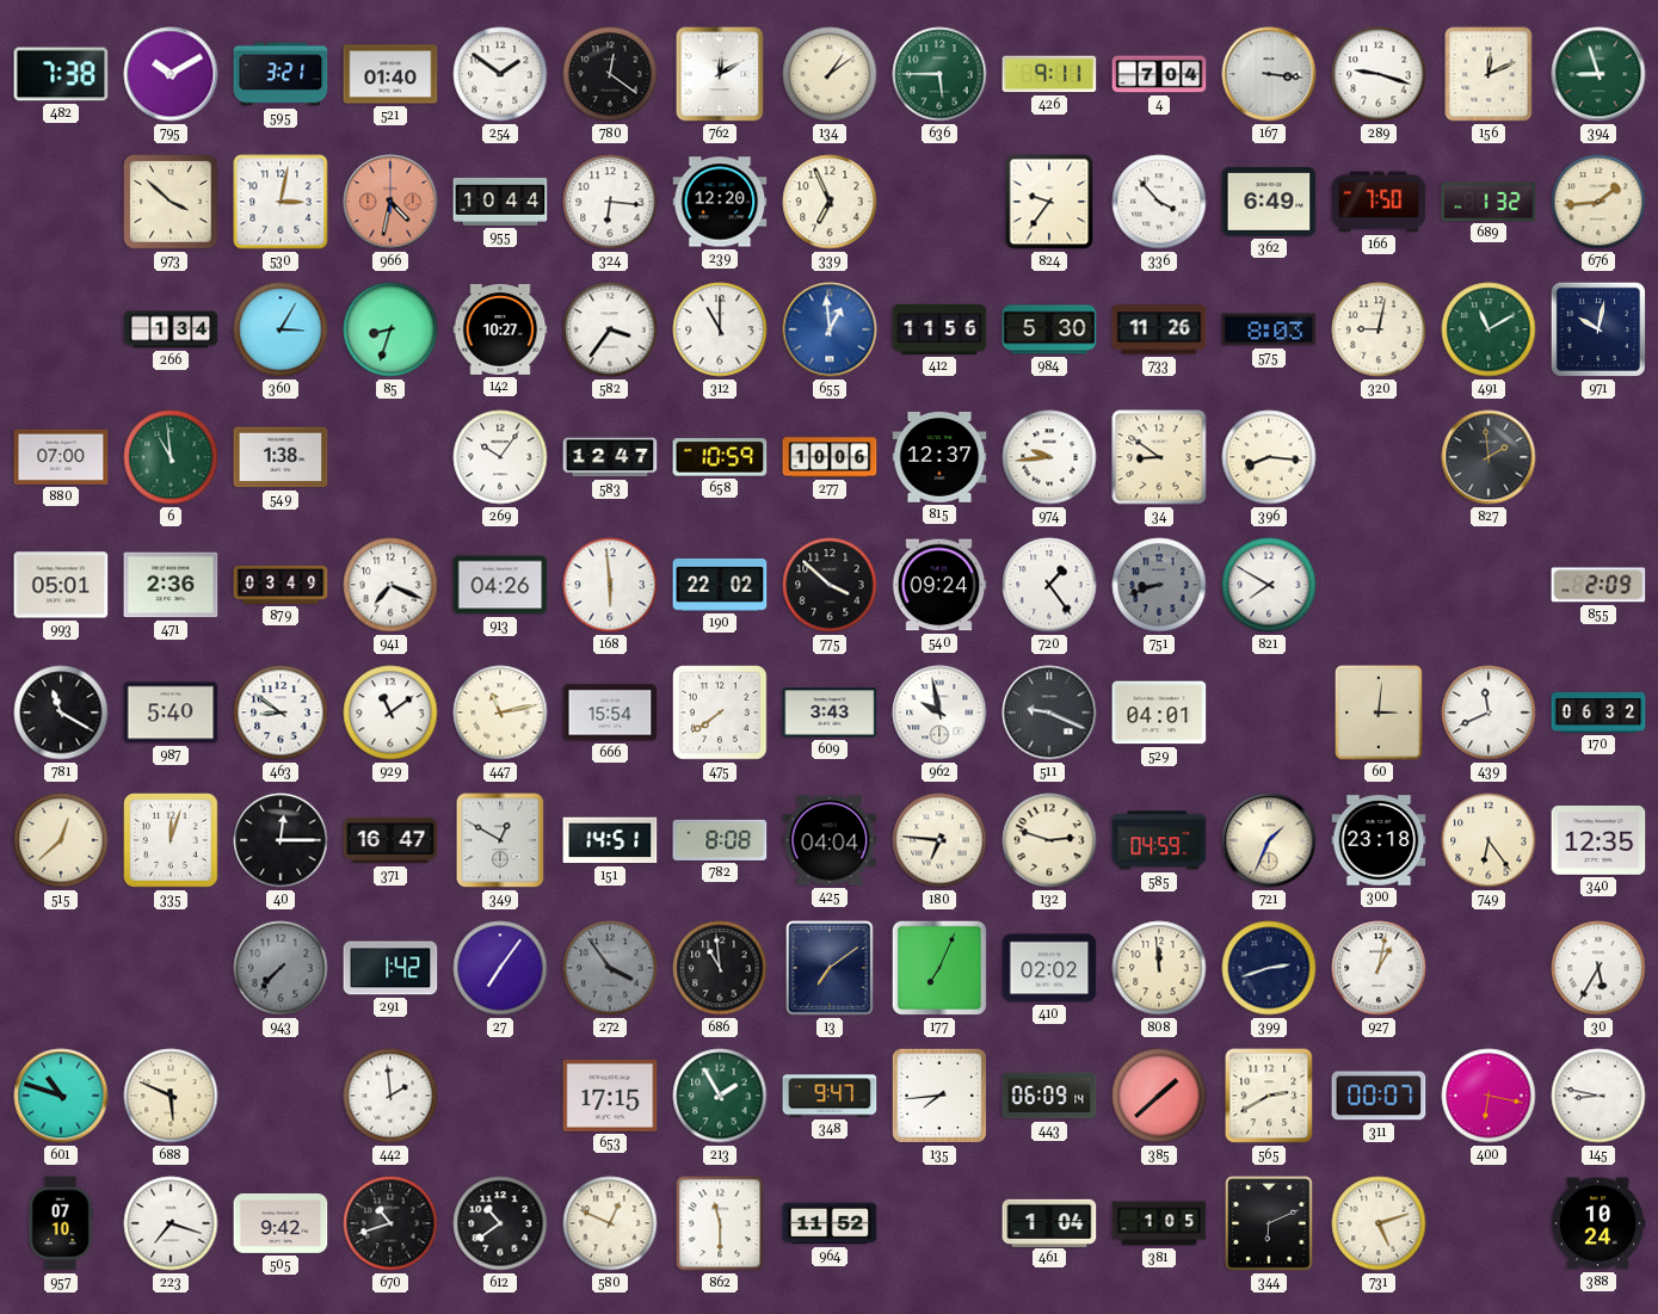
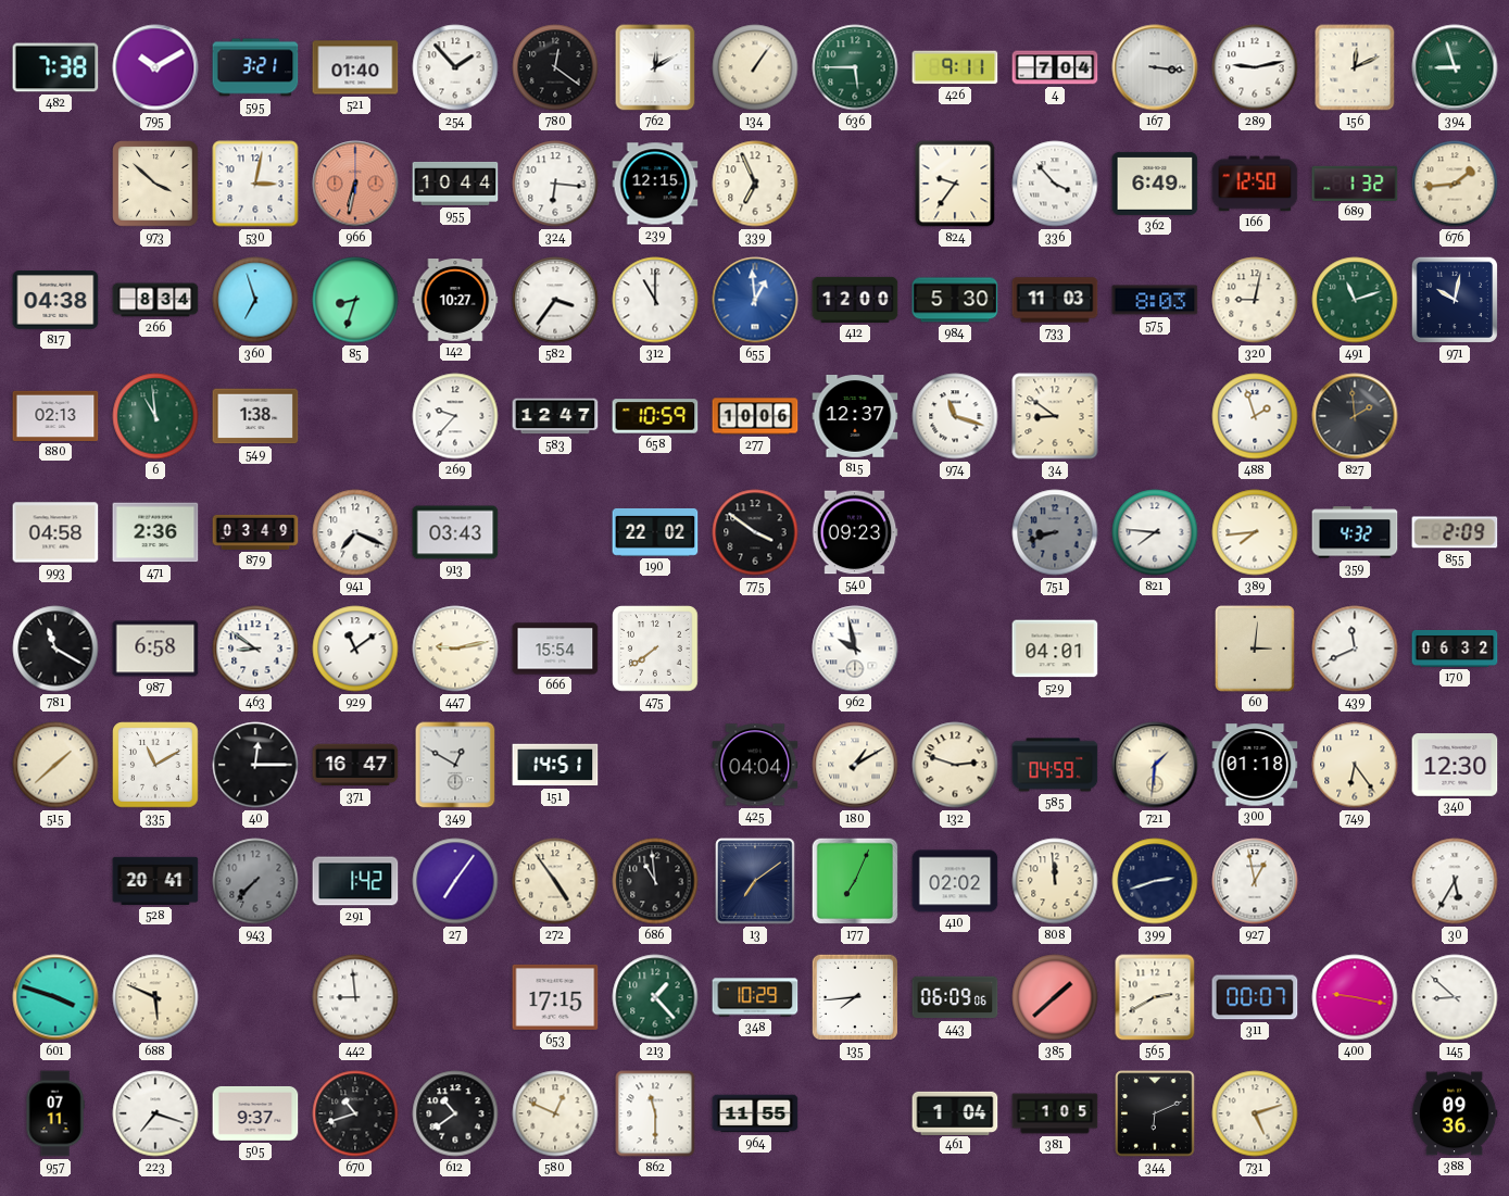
254: 1:51 -> 1:53 (455, 67)
134: 1:09 -> 1:06 (755, 67)
289: 9:18 -> 9:13 (1255, 67)
966: 4:32 -> 6:32 (355, 184)
239: 12:20 -> 12:15 (655, 184)
166: 7:50 -> 12:50 (1255, 184)
817: none -> 04:38 (55, 301)
266: 1:34 -> 8:34 (155, 300)
360: 3:05 -> 6:57 (255, 300)
412: 11:56 -> 12:00 (855, 300)
733: 11:26 -> 11:03 (1055, 300)
491: 11:10 -> 11:12 (1355, 300)
880: 07:00 -> 02:13 (55, 416)
269: 10:06 -> 9:37 (455, 416)
974: 9:44 -> 11:18 (955, 416)
396: 8:16 -> none (1269, 457)
488: none -> 1:57 (1255, 416)
993: 05:01 -> 04:58 (55, 532)
913: 04:26 -> 03:43 (455, 532)
168: 5:59 -> none (610, 585)
775: 3:52 -> 3:51 (755, 532)
540: 09:24 -> 09:23 (855, 532)
720: 1:24 -> none (1049, 585)
821: 7:50 -> 7:46 (1155, 532)
389: none -> 7:44 (1255, 532)
359: none -> 4:32 (1355, 532)
987: 5:40 -> 6:58 (155, 649)
447: 11:13 -> 9:13 (455, 649)
609: 3:43 -> none (830, 712)
511: 9:19 -> none (1049, 712)
515: 12:38 -> 1:38 (55, 765)
335: 12:03 -> 11:10 (155, 765)
782: 8:08 -> none (720, 840)
180: 6:46 -> 1:10 (855, 765)
721: 1:34 -> 1:31 (1155, 765)
300: 23:18 -> 01:18 (1255, 765)
340: 12:35 -> 12:30 (1455, 766)
528: none -> 20:41 (155, 881)
272: 3:54 -> 4:54 (555, 881)
272 dial: grey -> cream (555, 881)
927: 1:02 -> 12:58 (1255, 881)
601: 10:48 -> 3:48 (55, 997)
442: 1:59 -> 8:59 (355, 997)
213: 1:55 -> 1:23 (655, 997)
348: 9:47 -> 10:29 (755, 997)
443: 06:09:14 -> 06:09:06 (955, 997)
400: 6:17 -> 9:17 (1355, 997)
145: 8:47 -> 8:52 (1455, 997)
957: 07:10 -> 07:11 (55, 1113)
505: 9:42 -> 9:37 (255, 1113)
964: 11:52 -> 11:55 (755, 1113)
388: 10:24 -> 09:36 (1455, 1113)
